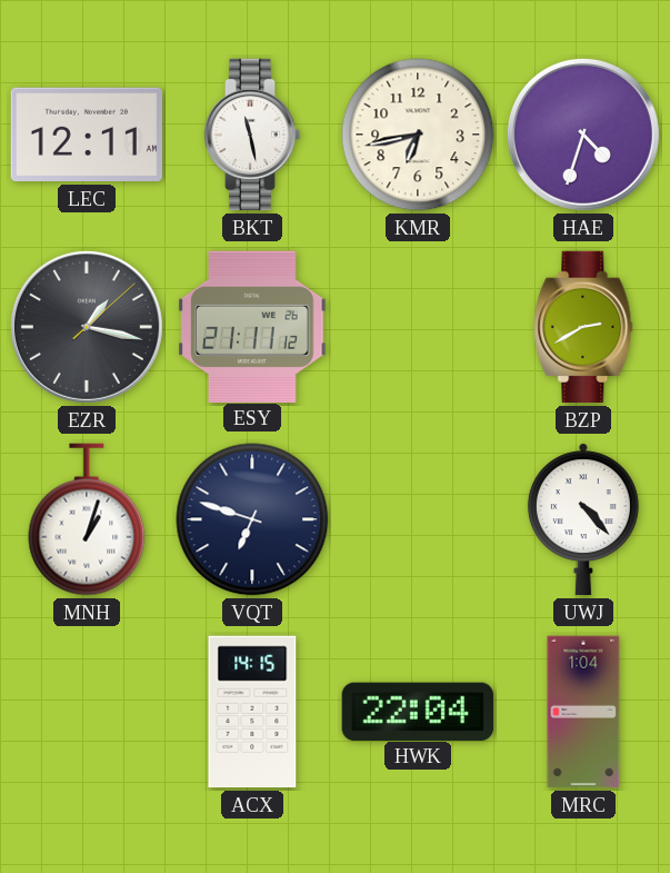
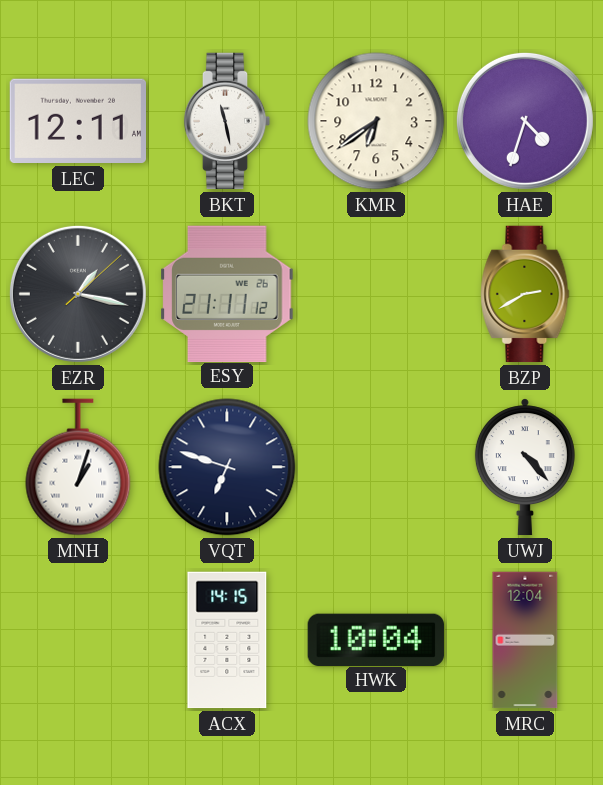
KMR: 6:43 -> 6:39 (376, 121)
HWK: 22:04 -> 10:04 (375, 639)
MRC: 1:04 -> 12:04 (525, 640)
